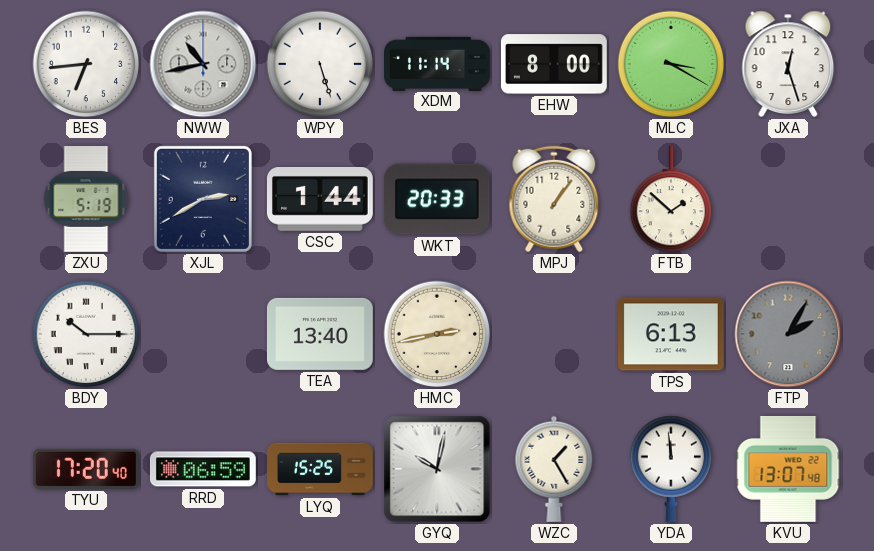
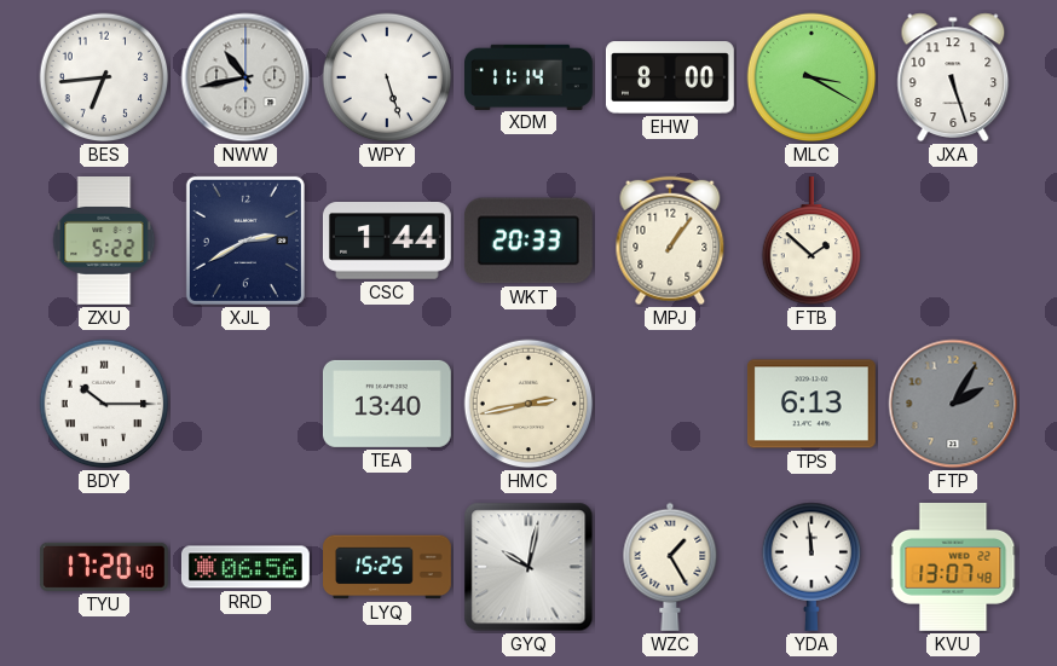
JXA: 12:27 -> 5:27 (953, 77)
ZXU: 5:19 -> 5:22 (104, 242)
RRD: 06:59 -> 06:56 (246, 567)
